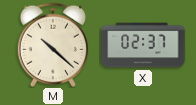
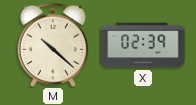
X: 02:37 -> 02:39 (143, 45)
